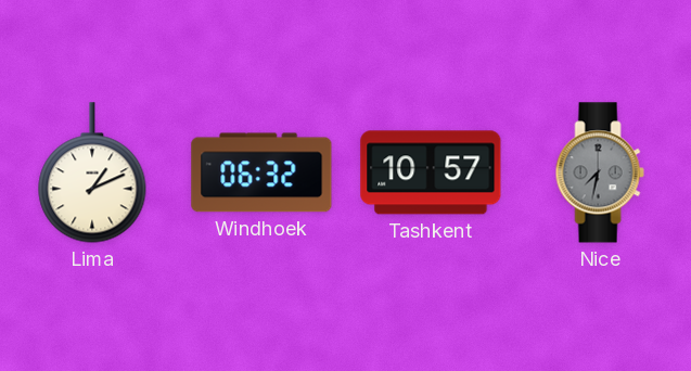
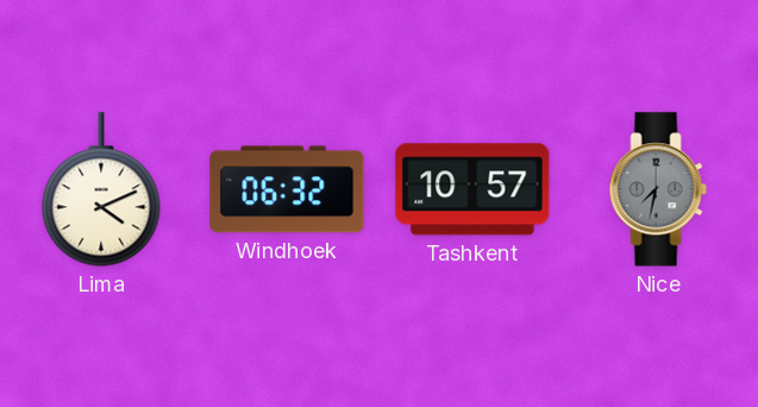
Lima: 1:11 -> 4:11 (101, 189)
